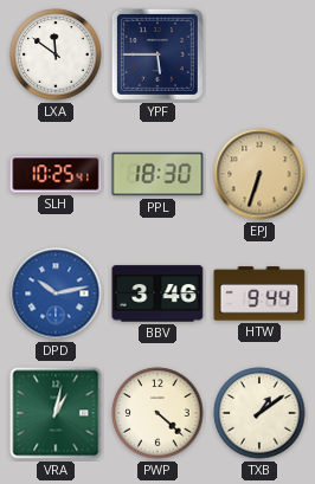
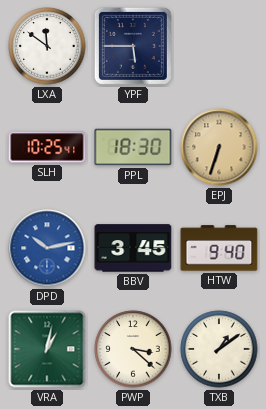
BBV: 3:46 -> 3:45 (133, 248)
HTW: 9:44 -> 9:40 (219, 248)
PWP: 4:22 -> 3:22 (133, 349)
